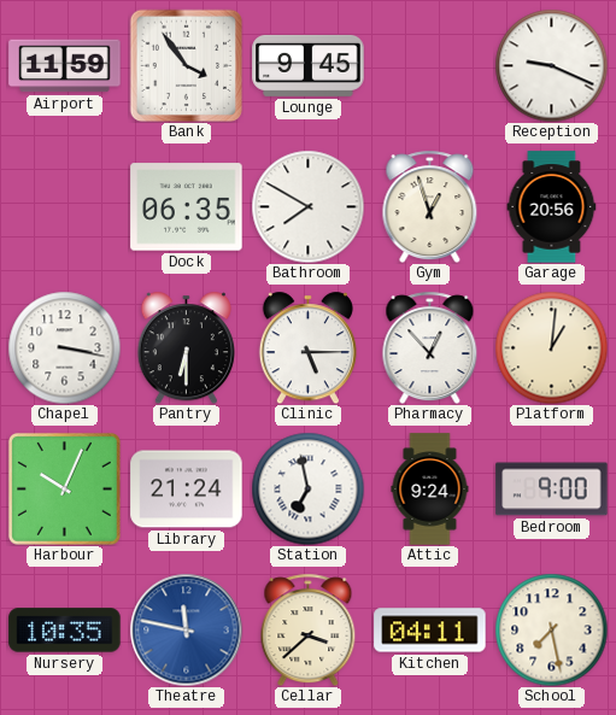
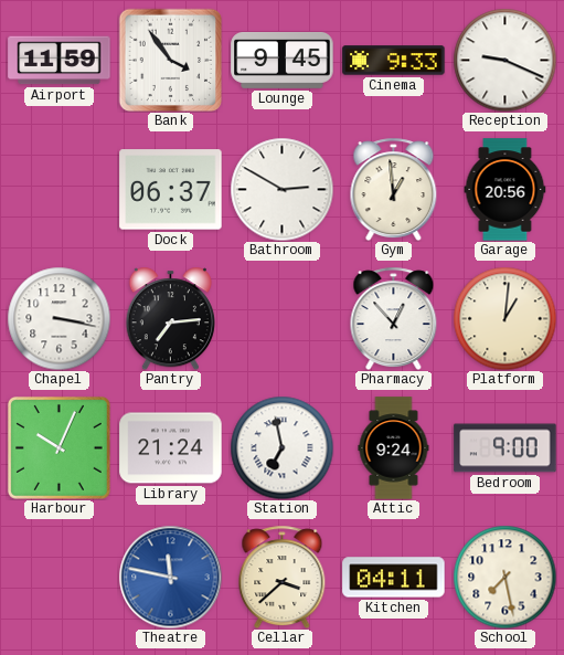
Cinema: none -> 9:33 (394, 61)
Dock: 06:35 -> 06:37 (171, 190)
Bathroom: 7:50 -> 2:50 (281, 189)
Gym: 12:57 -> 12:59 (394, 189)
Pantry: 6:30 -> 7:14 (170, 318)
Clinic: 5:15 -> none (307, 347)
Nursery: 10:35 -> none (65, 631)
